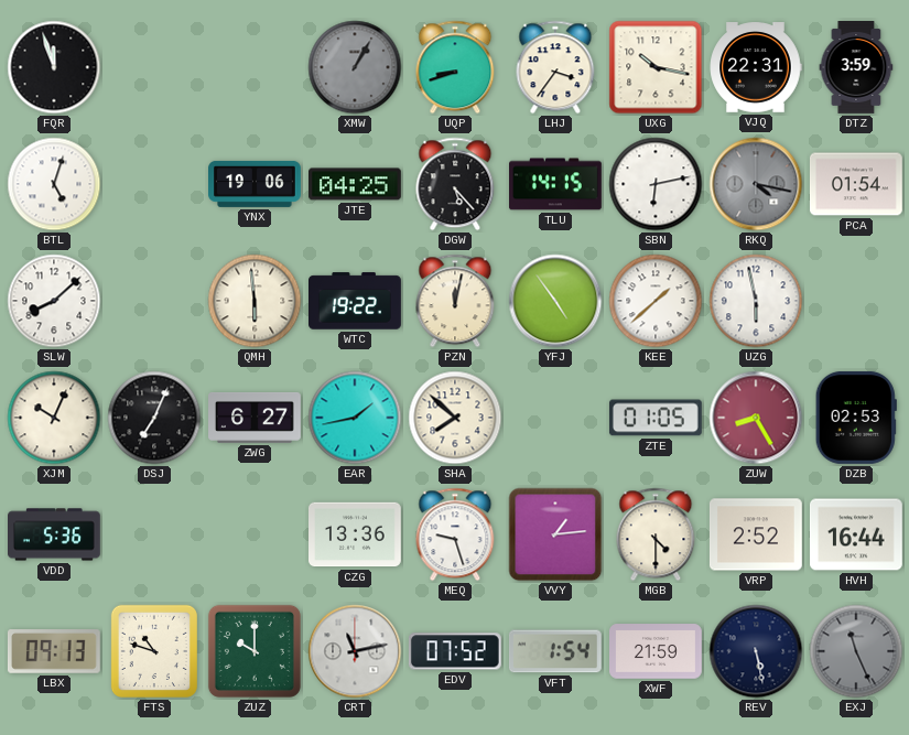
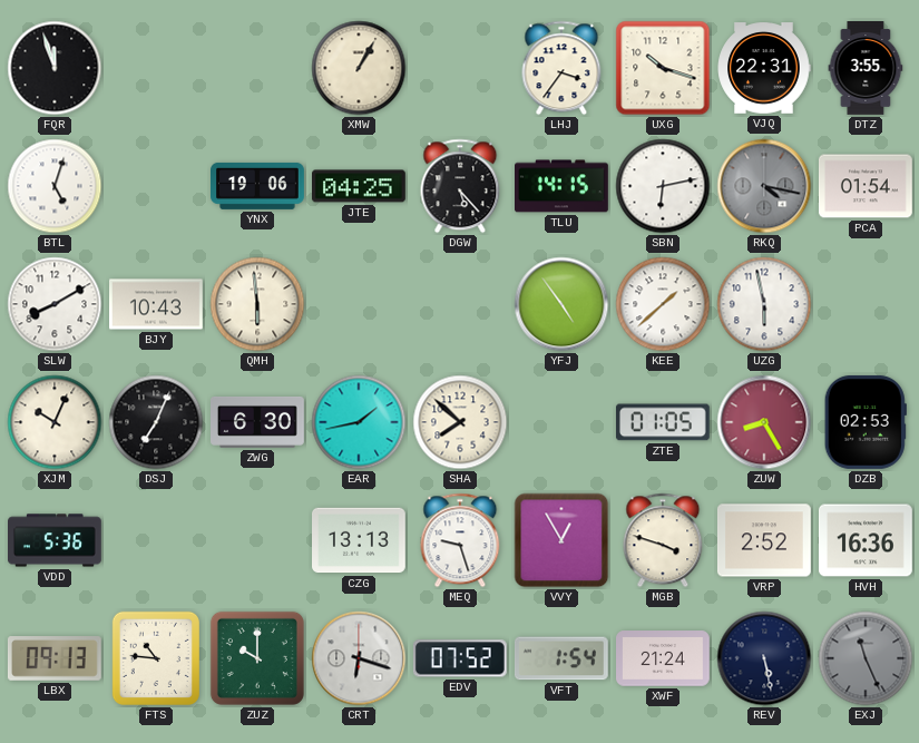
XMW dial: grey -> cream (359, 68)
UQP: 8:42 -> none (455, 67)
UXG: 10:17 -> 10:18 (663, 68)
DTZ: 3:59 -> 3:55 (866, 69)
SLW: 8:08 -> 8:10 (55, 304)
BJY: none -> 10:43 (157, 304)
WTC: 19:22 -> none (356, 301)
PZN: 12:02 -> none (455, 301)
ZWG: 6:27 -> 6:30 (258, 422)
CZG: 13:36 -> 13:13 (360, 540)
VVY: 1:14 -> 12:55 (561, 540)
MGB: 4:30 -> 3:48 (663, 540)
HVH: 16:44 -> 16:36 (867, 540)
FTS: 10:48 -> 10:46 (156, 658)
CRT: 11:13 -> 6:18 (359, 658)
XWF: 21:59 -> 21:24 (664, 658)
